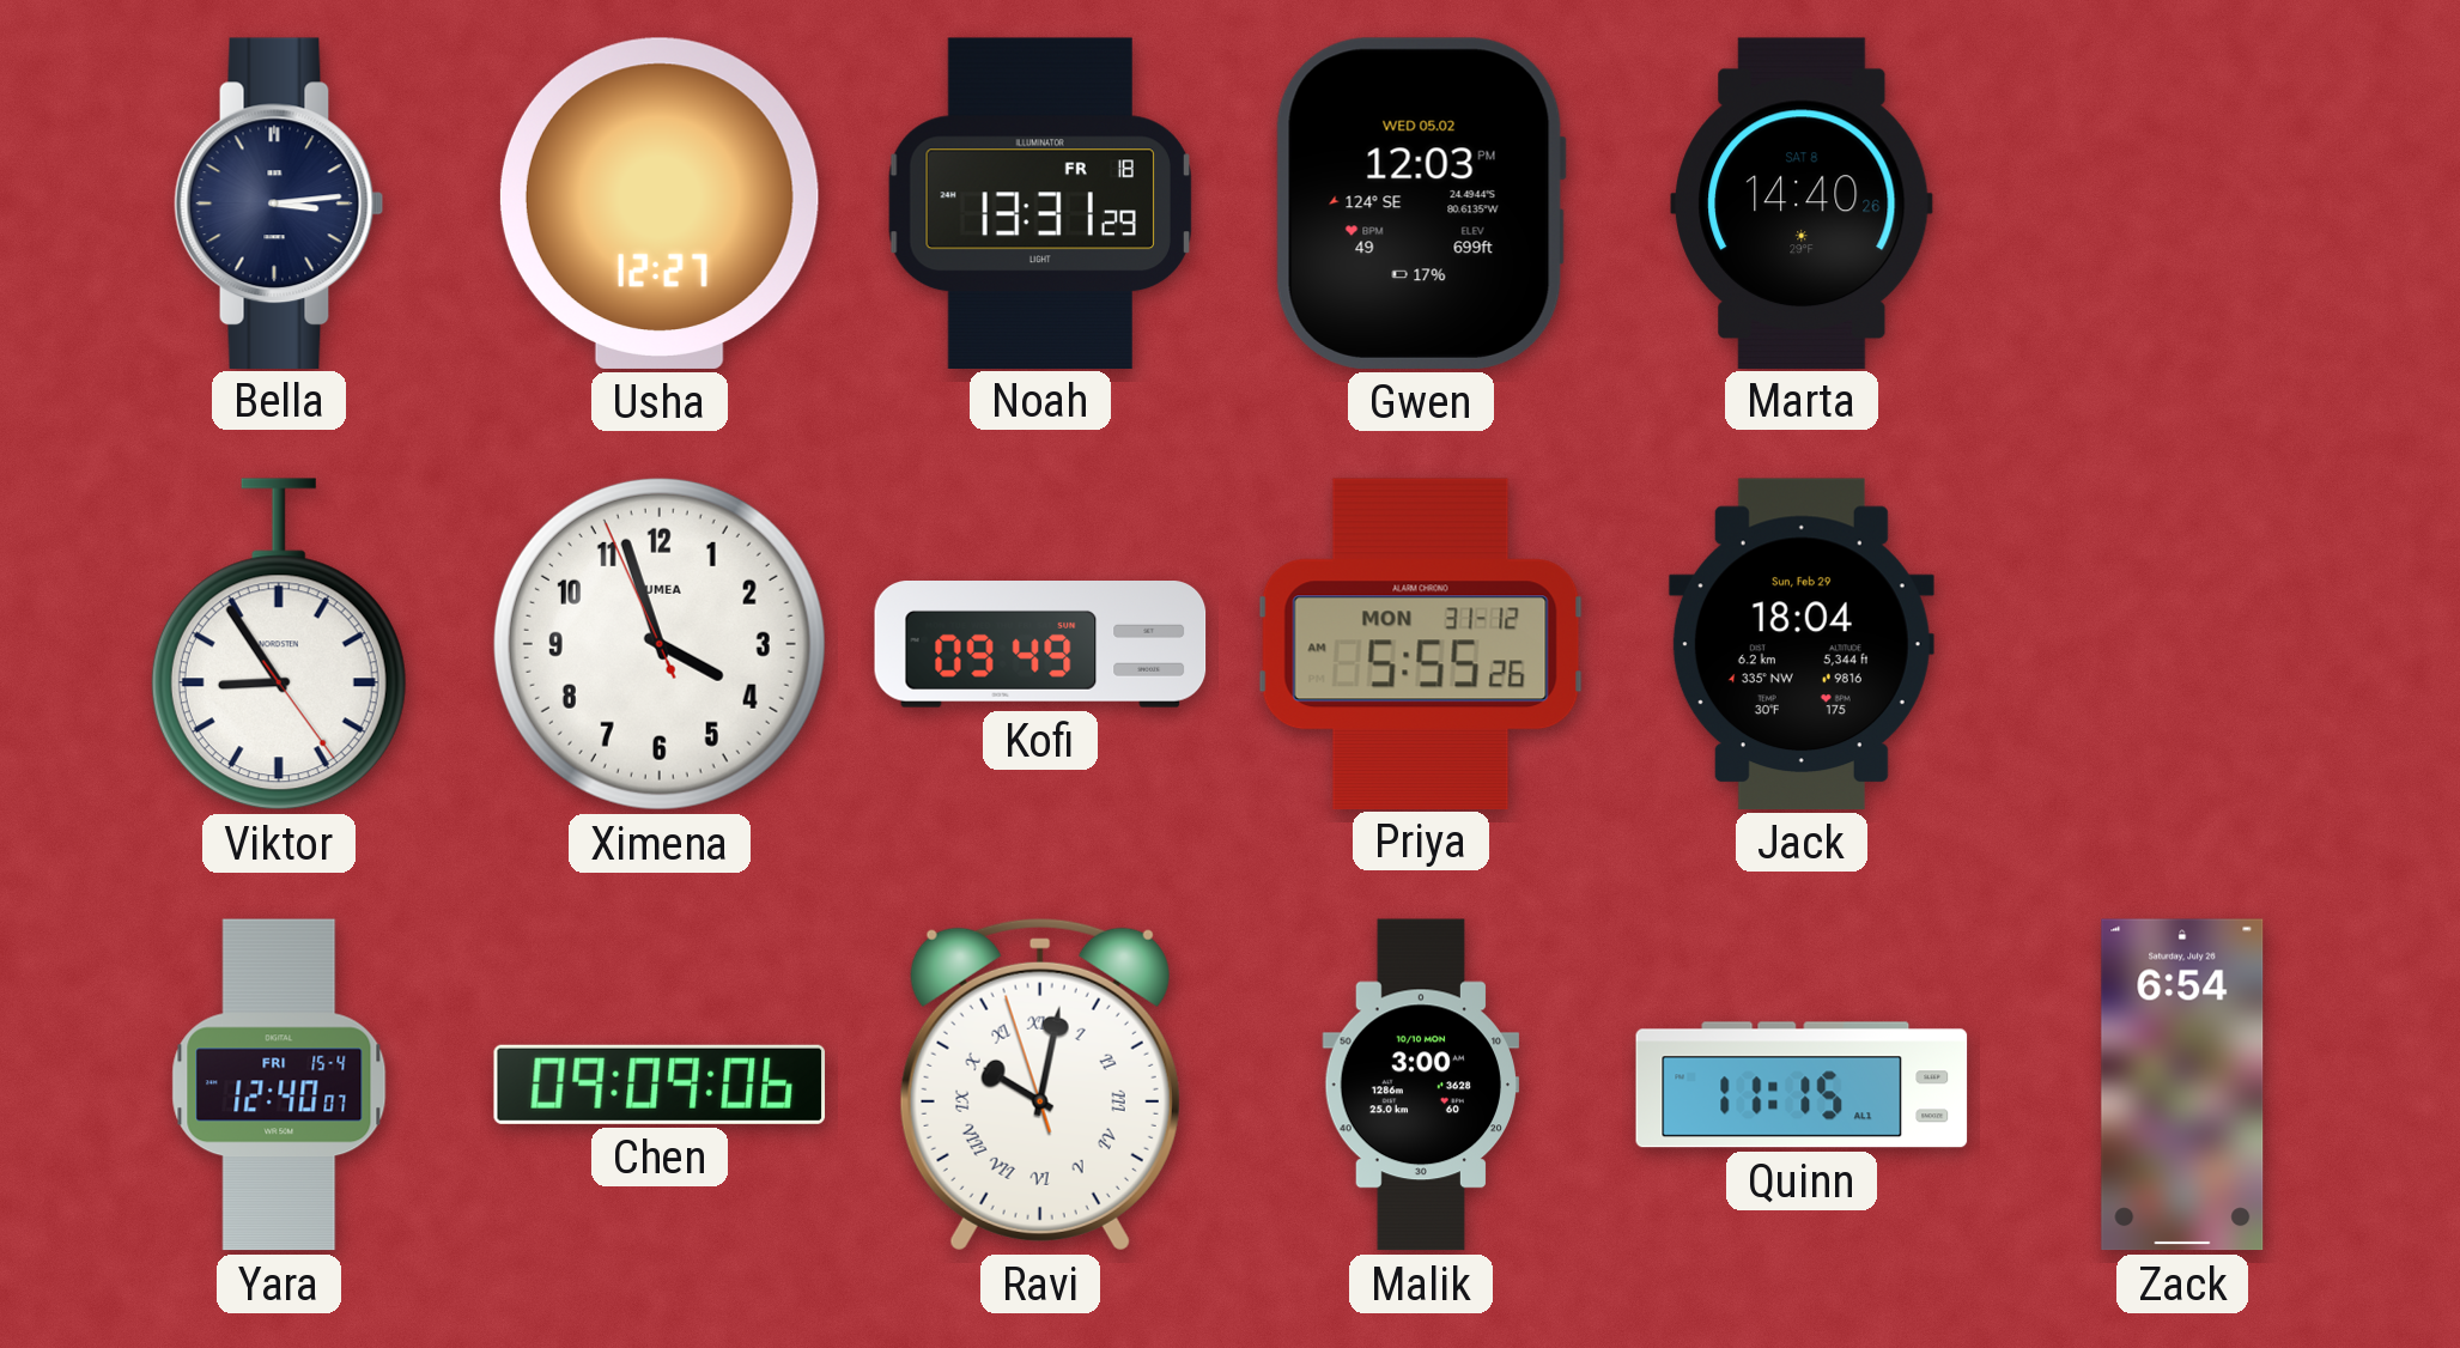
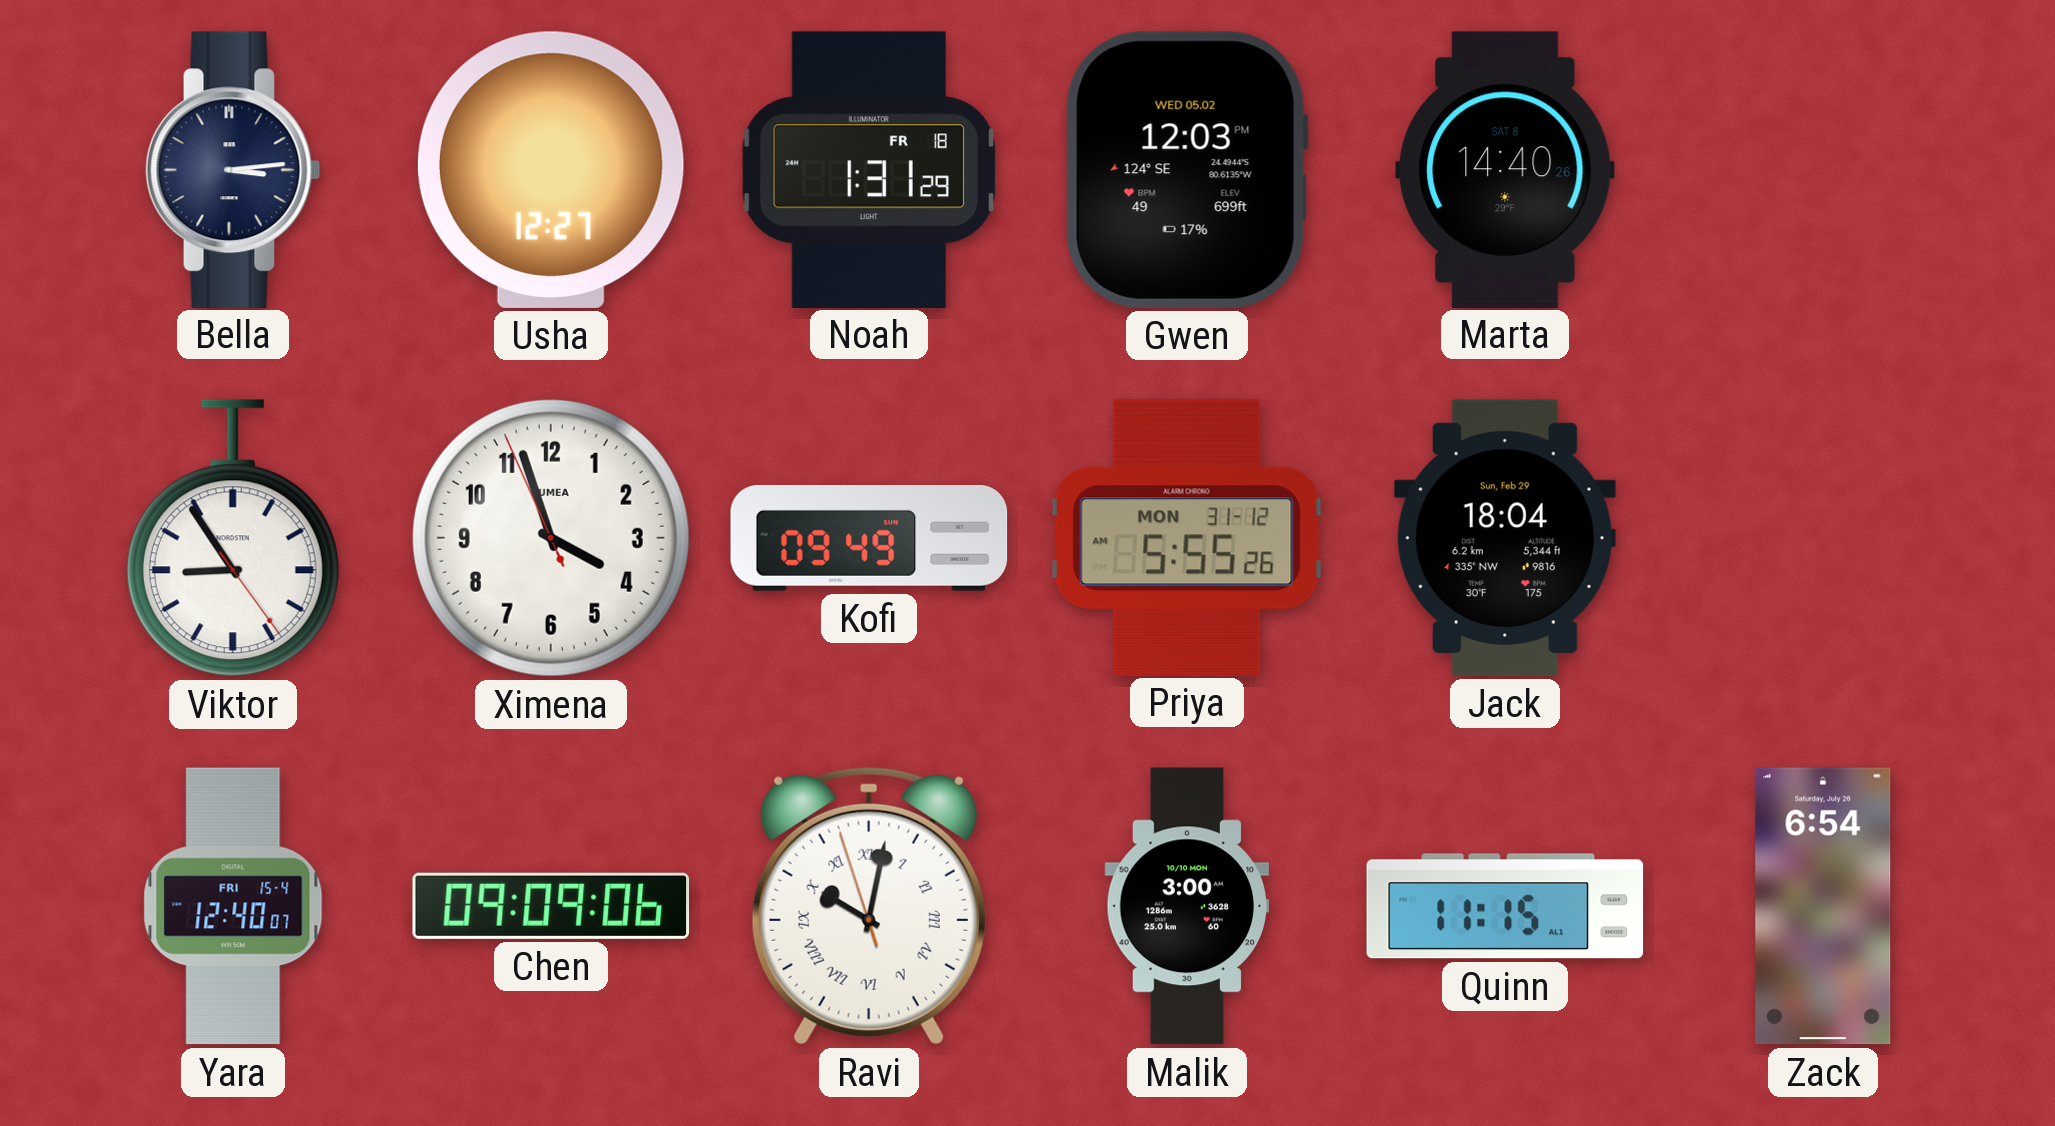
Noah: 13:31 -> 1:31 (869, 169)
